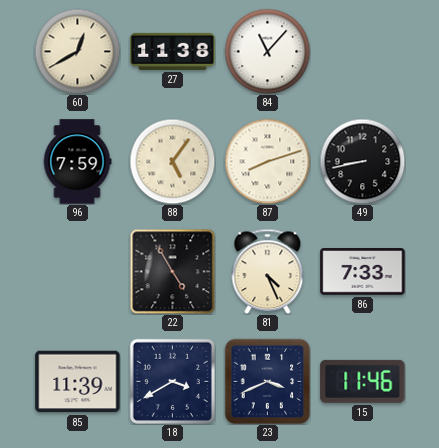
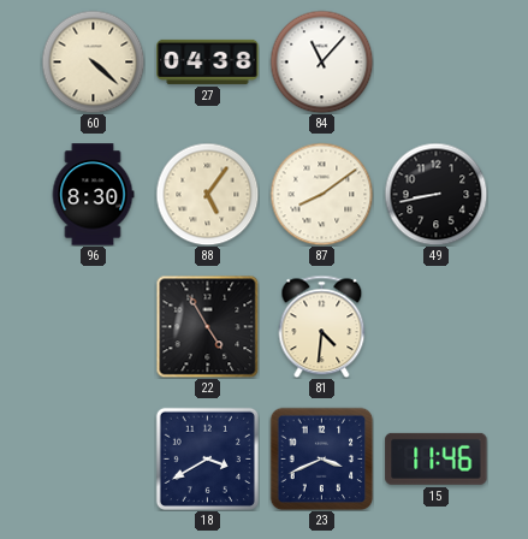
60: 12:40 -> 4:22 (93, 61)
27: 11:38 -> 04:38 (208, 61)
96: 7:59 -> 8:30 (93, 195)
87: 8:12 -> 8:09 (321, 194)
81: 4:26 -> 4:31 (322, 326)
86: 7:33 -> none (363, 272)
85: 11:39 -> none (78, 382)
